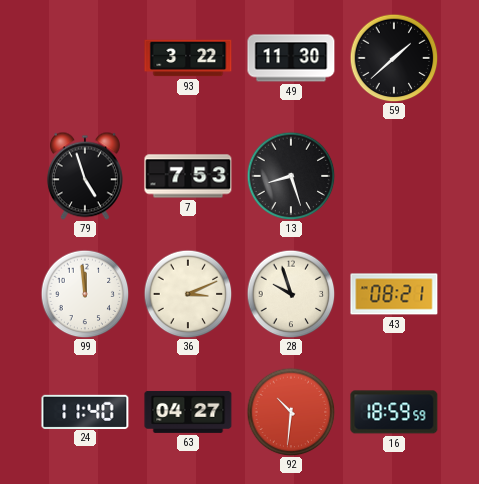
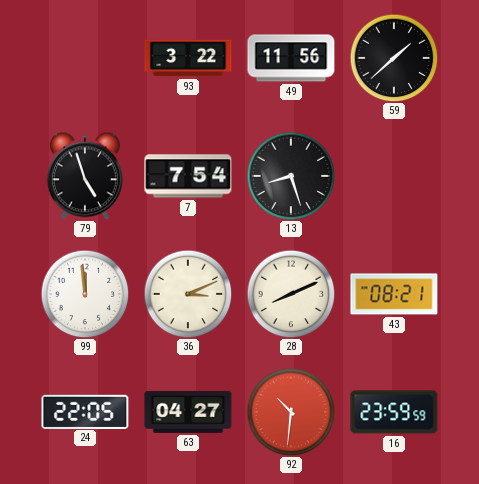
49: 11:30 -> 11:56 (291, 58)
7: 7:53 -> 7:54 (188, 176)
28: 9:57 -> 8:11 (291, 294)
24: 11:40 -> 22:05 (85, 411)
16: 18:59 -> 23:59 (394, 412)
